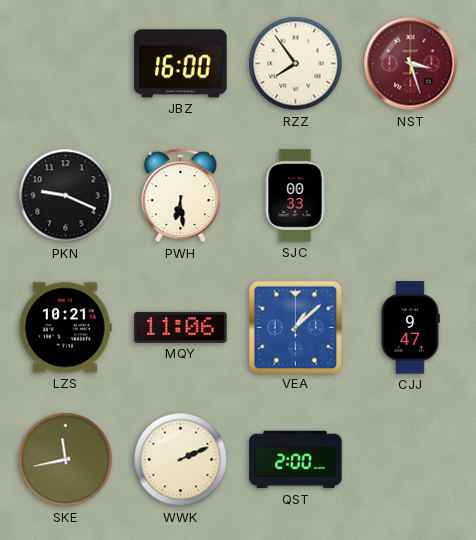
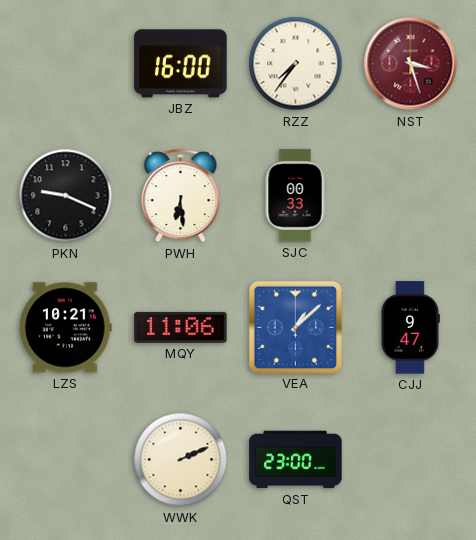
RZZ: 7:54 -> 7:36 (296, 64)
SKE: 11:43 -> none (66, 460)
QST: 2:00 -> 23:00 (296, 460)
